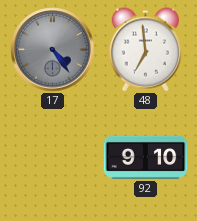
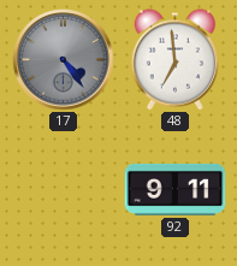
92: 9:10 -> 9:11 (176, 189)
